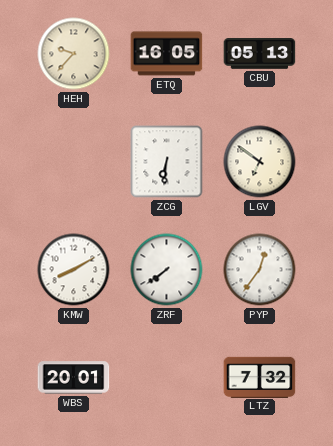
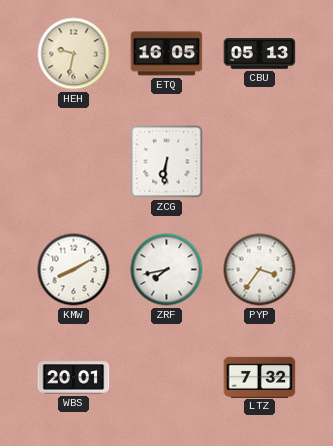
HEH: 9:37 -> 9:32 (74, 54)
LGV: 6:51 -> none (260, 162)
ZRF: 7:39 -> 7:43 (167, 270)
PYP: 12:36 -> 3:36 (260, 270)
